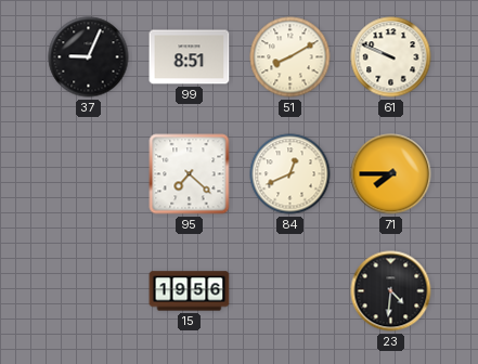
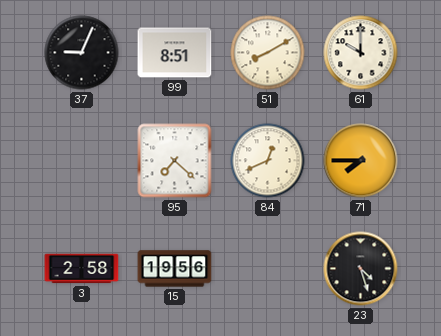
61: 9:49 -> 10:00 (361, 53)
3: none -> 2:58 (82, 269)
23: 4:31 -> 4:27 (361, 269)
